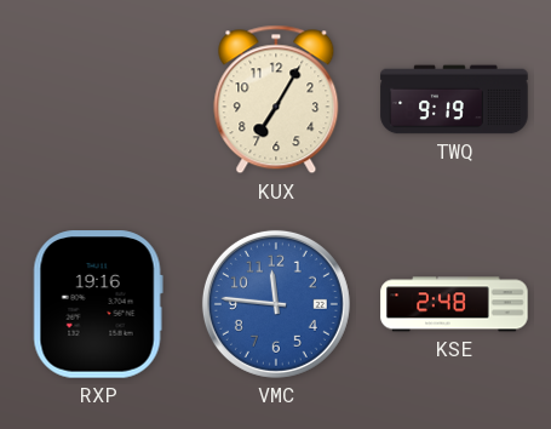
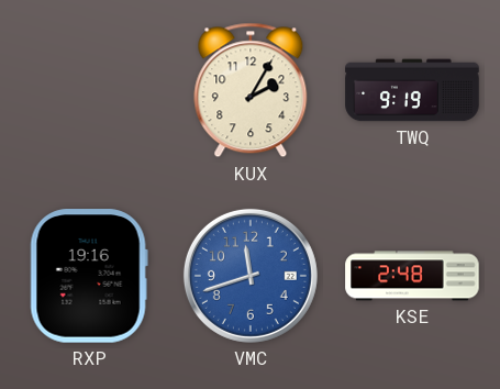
KUX: 7:05 -> 2:05 (251, 90)
VMC: 11:46 -> 11:42 (251, 276)
